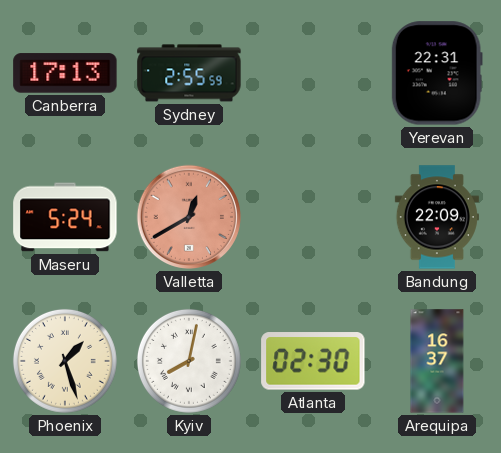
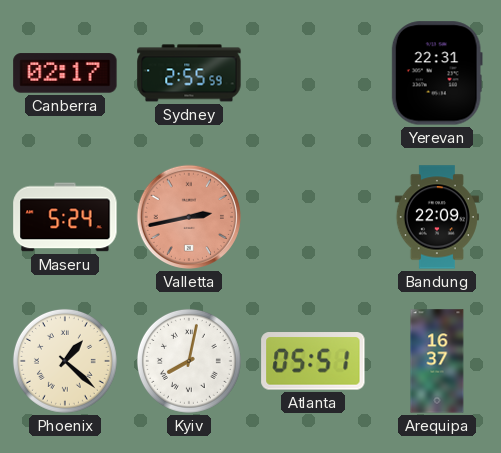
Canberra: 17:13 -> 02:17 (65, 73)
Valletta: 12:40 -> 2:43 (189, 217)
Phoenix: 1:27 -> 1:22 (65, 361)
Atlanta: 02:30 -> 05:51 (313, 361)
